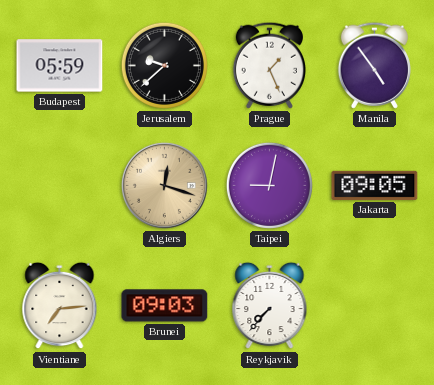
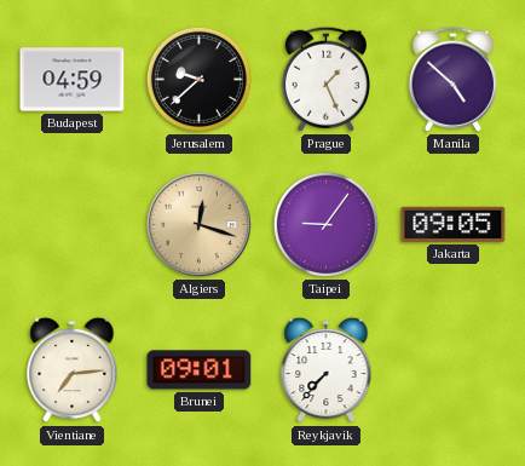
Budapest: 05:59 -> 04:59 (73, 80)
Manila: 4:54 -> 4:52 (452, 79)
Taipei: 9:02 -> 9:06 (325, 224)
Brunei: 09:03 -> 09:01 (200, 370)
